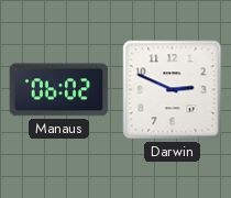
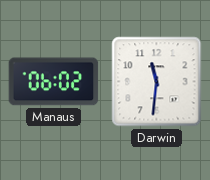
Darwin: 2:49 -> 11:31 (157, 82)
